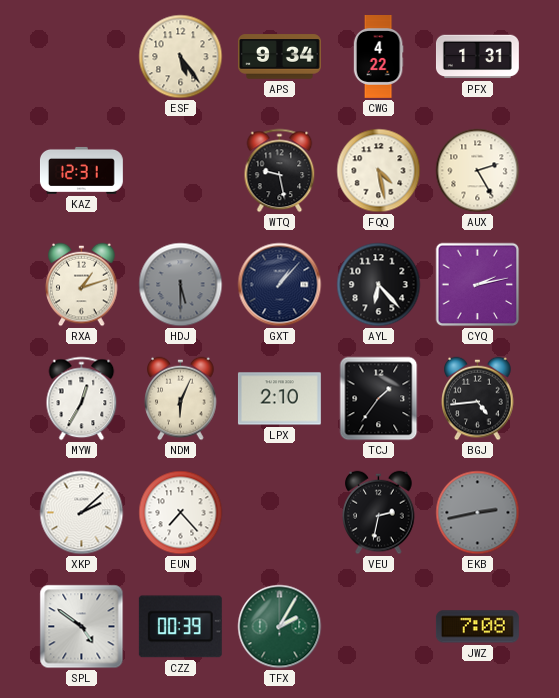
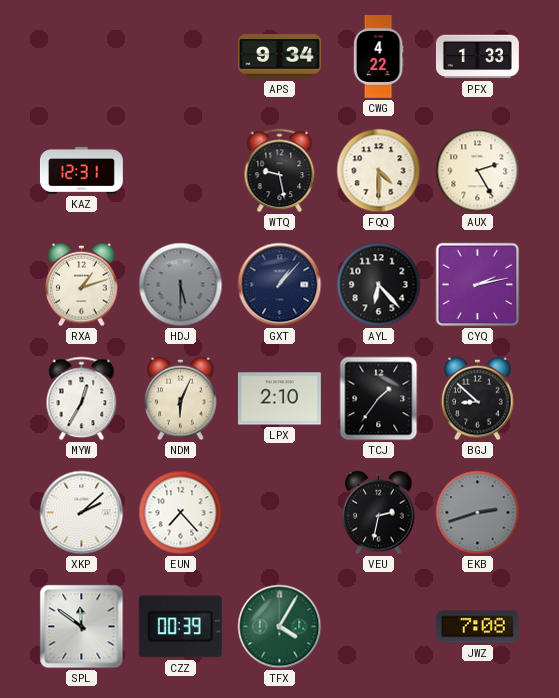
ESF: 5:24 -> none (181, 57)
PFX: 1:31 -> 1:33 (477, 57)
FQQ: 4:28 -> 4:30 (379, 171)
BGJ: 4:44 -> 8:52 (478, 399)
EKB: 2:43 -> 2:42 (478, 513)
SPL: 4:51 -> 11:51 (82, 627)
TFX: 2:05 -> 4:05 (280, 627)
